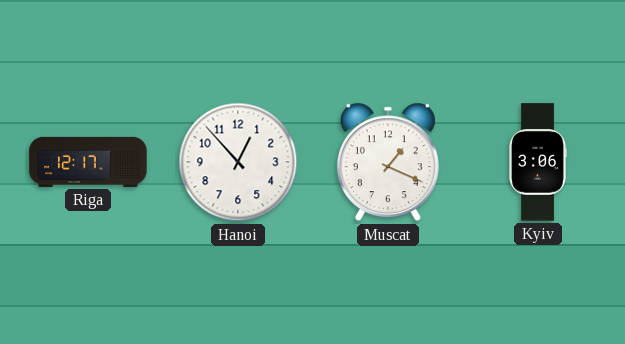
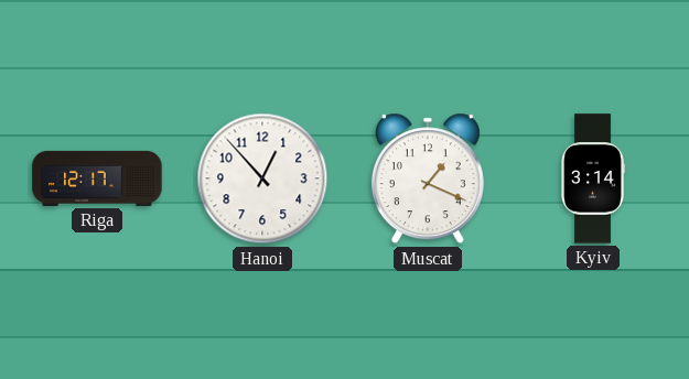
Kyiv: 3:06 -> 3:14 (593, 178)
